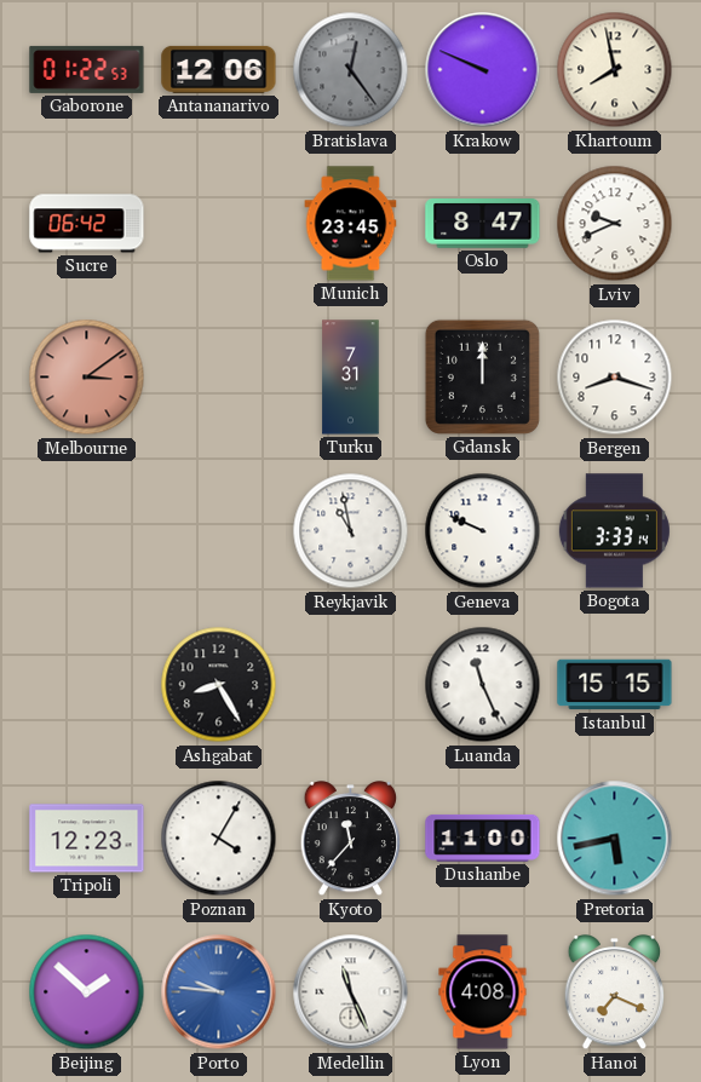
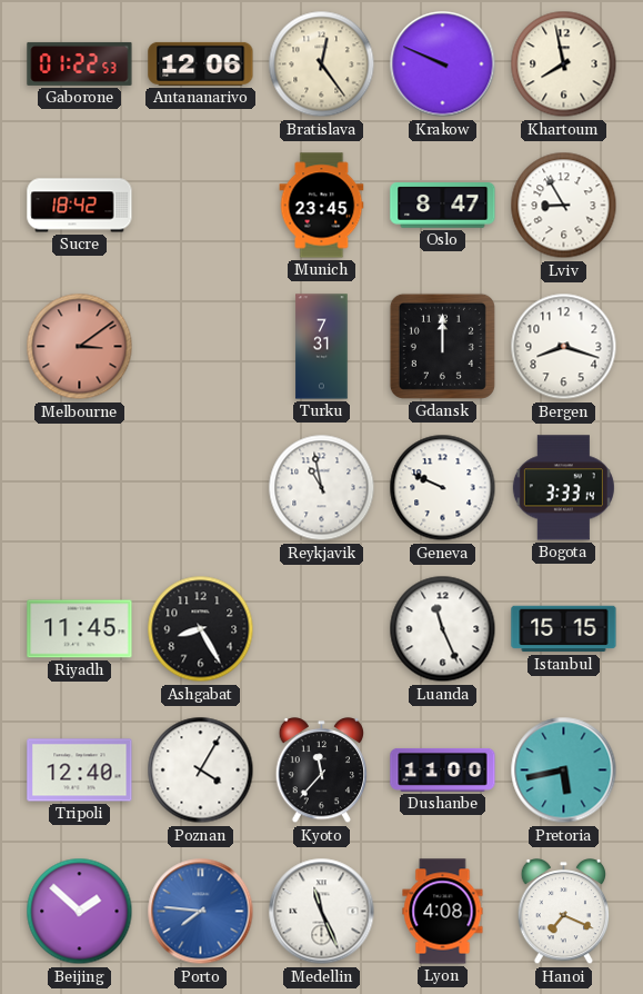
Bratislava dial: grey -> cream (322, 64)
Sucre: 06:42 -> 18:42 (80, 206)
Lviv: 9:41 -> 8:55 (564, 206)
Riyadh: none -> 11:45 (80, 629)
Tripoli: 12:23 -> 12:40 (80, 771)
Porto: 9:46 -> 7:46 (201, 912)
